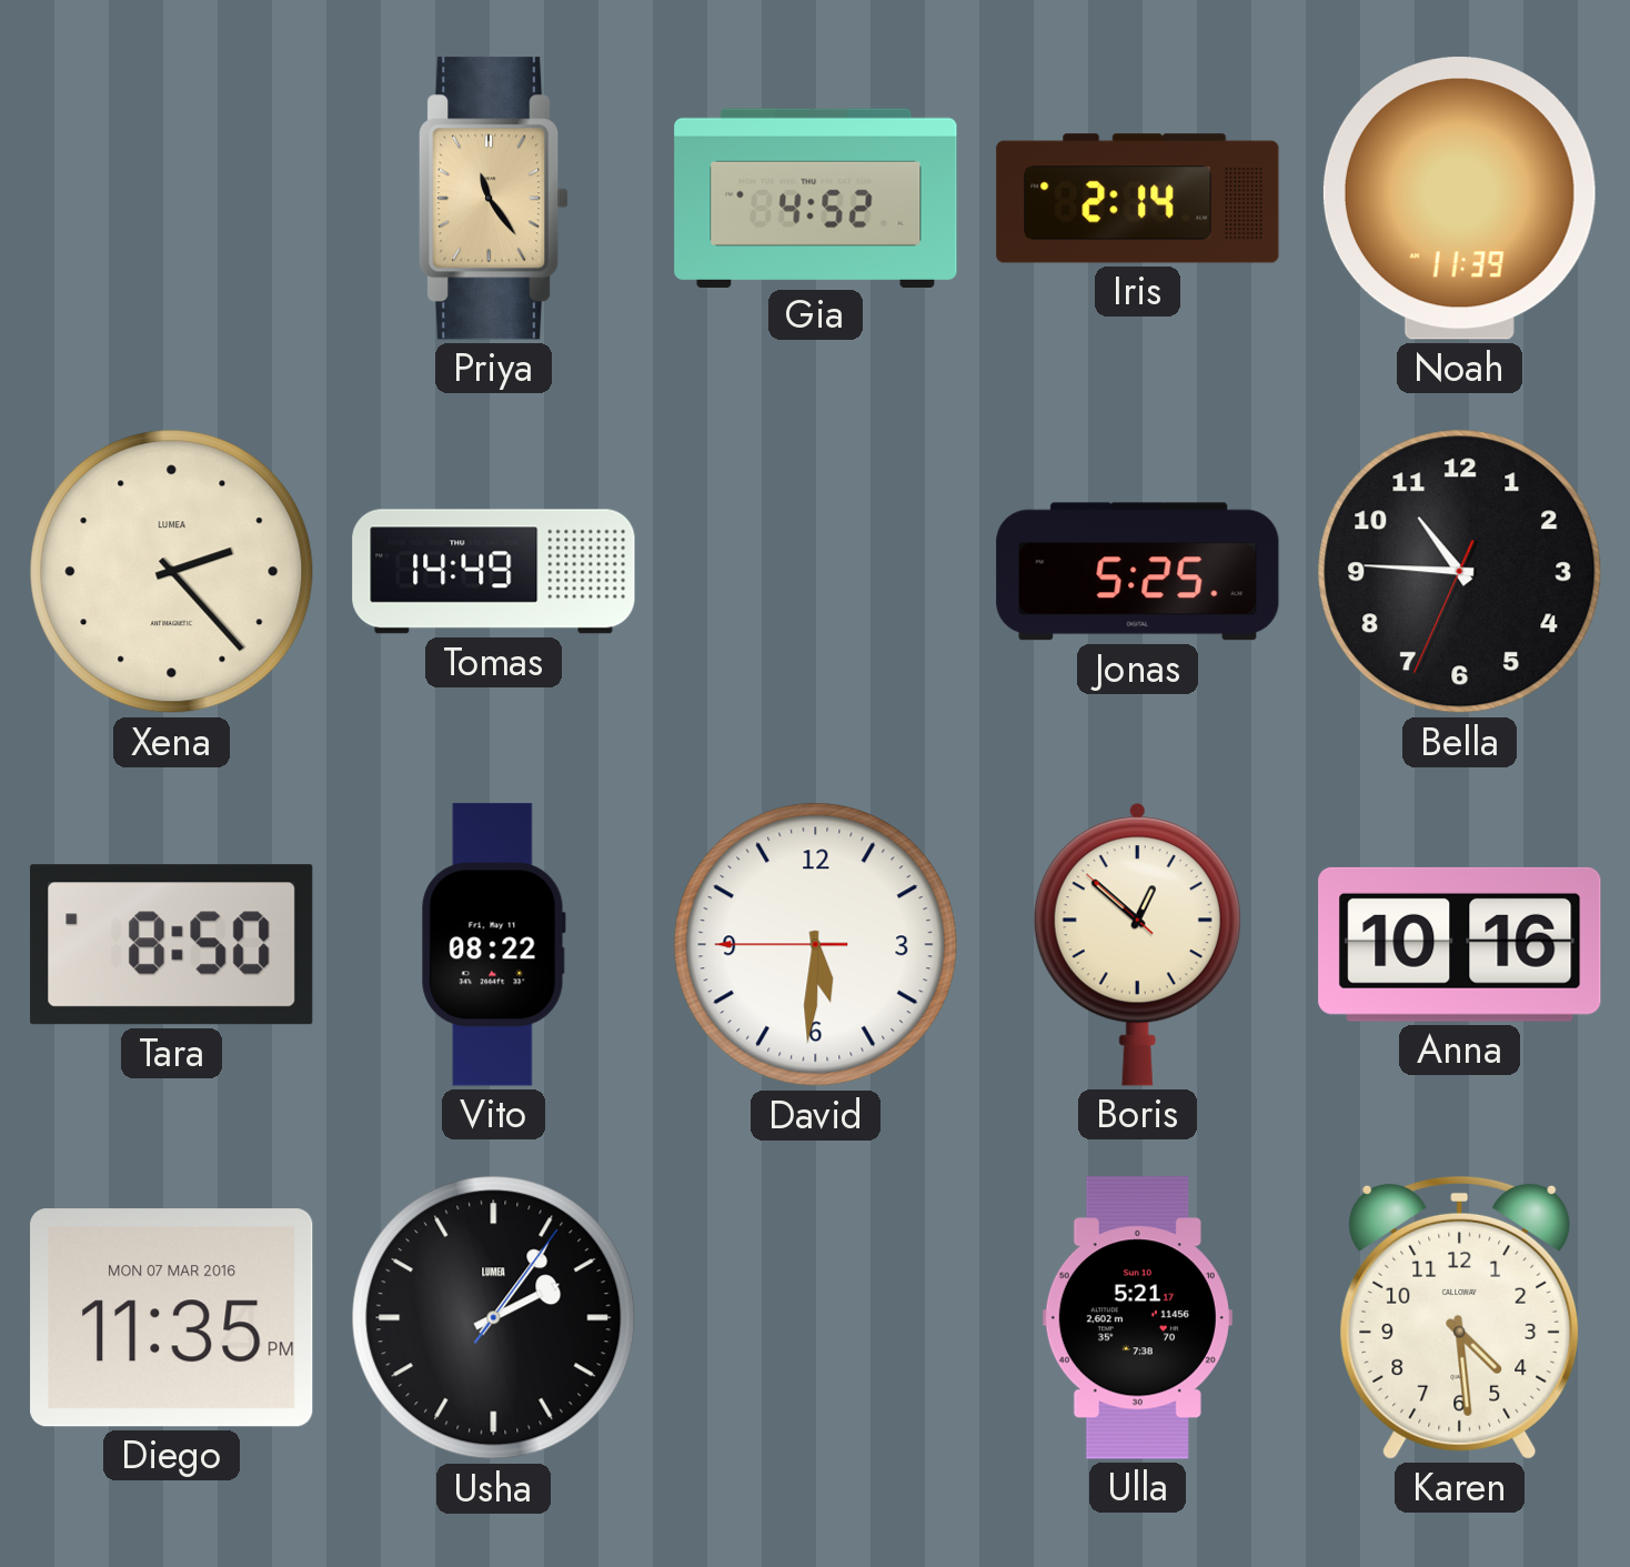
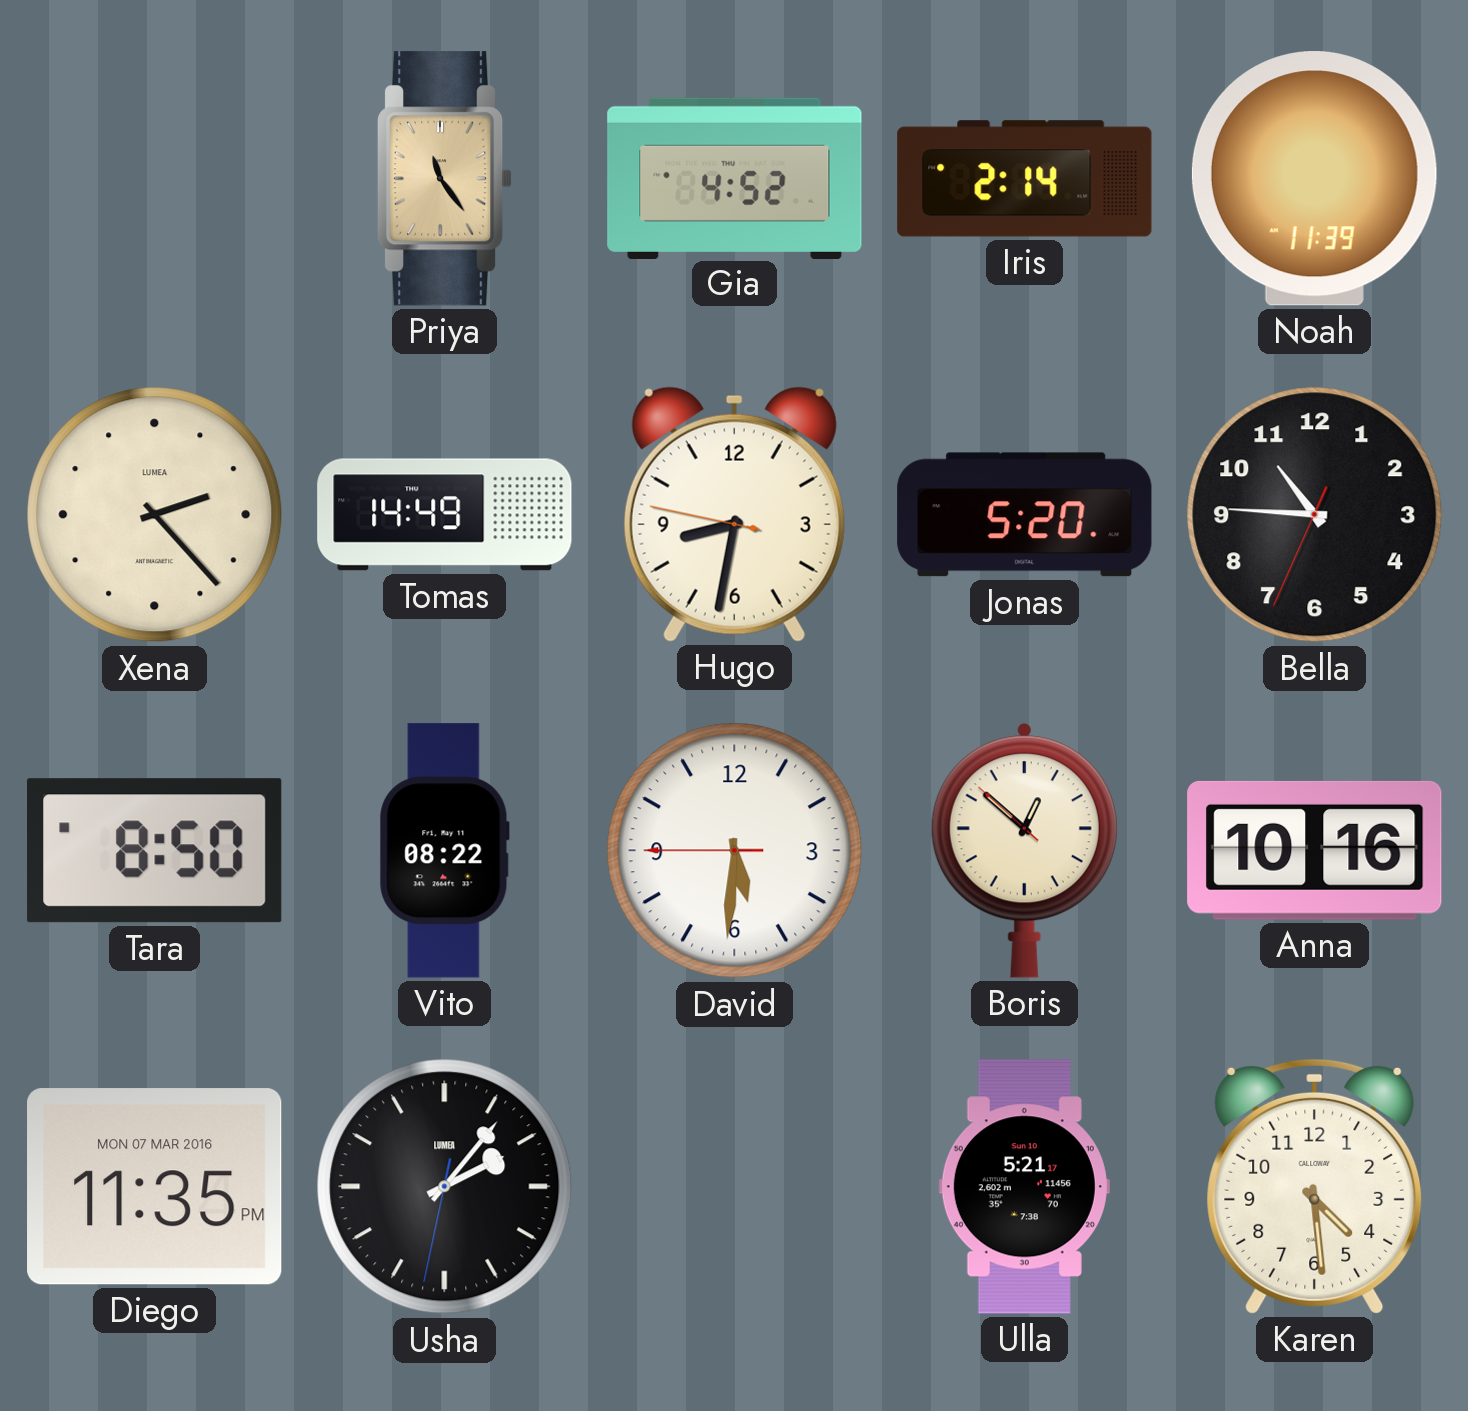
Hugo: none -> 8:31 (734, 514)
Jonas: 5:25 -> 5:20 (1025, 515)
Usha: 2:06:06 -> 2:06:32 (445, 1187)
